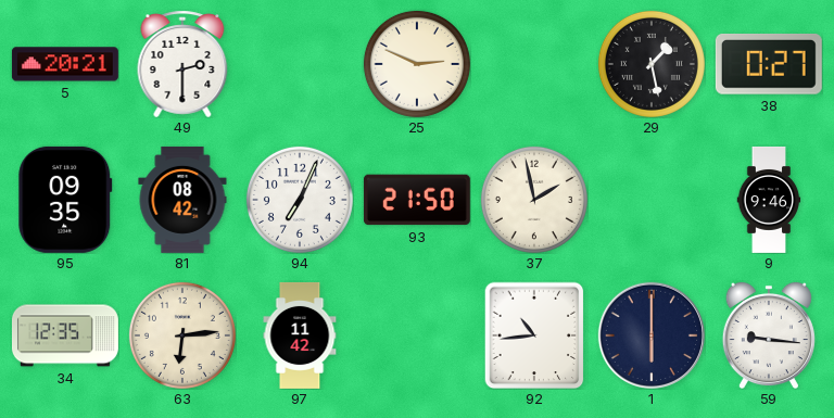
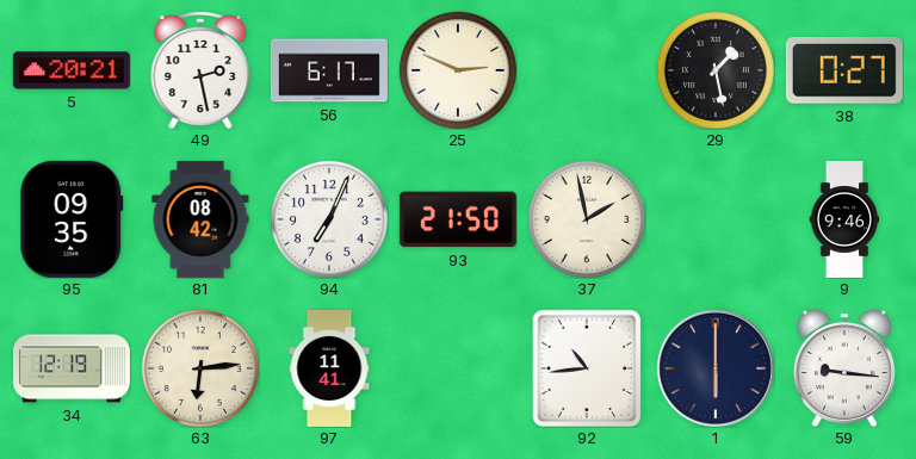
49: 2:30 -> 2:28 (200, 70)
56: none -> 6:17 (329, 70)
34: 12:35 -> 12:19 (72, 368)
97: 11:42 -> 11:41 (329, 368)
